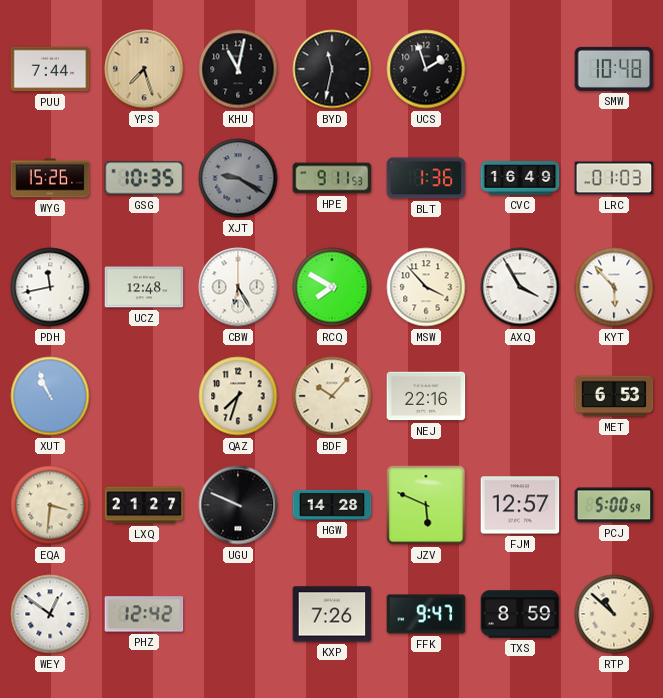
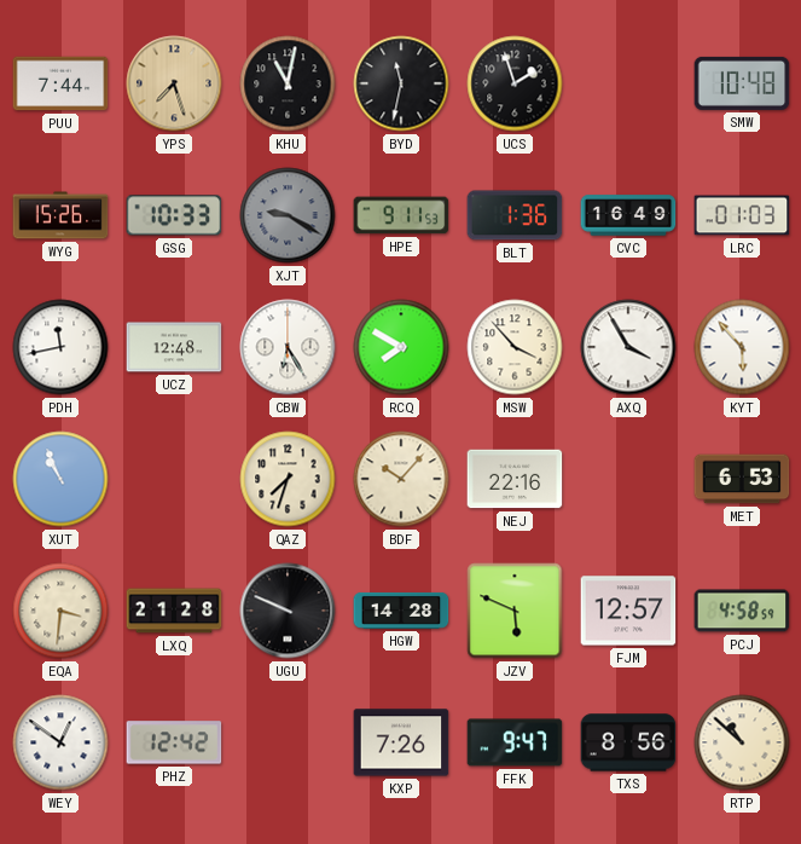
GSG: 10:35 -> 10:33 (174, 215)
LXQ: 21:27 -> 21:28 (174, 611)
PCJ: 5:00 -> 4:58 (742, 611)
TXS: 8:59 -> 8:56 (628, 742)
